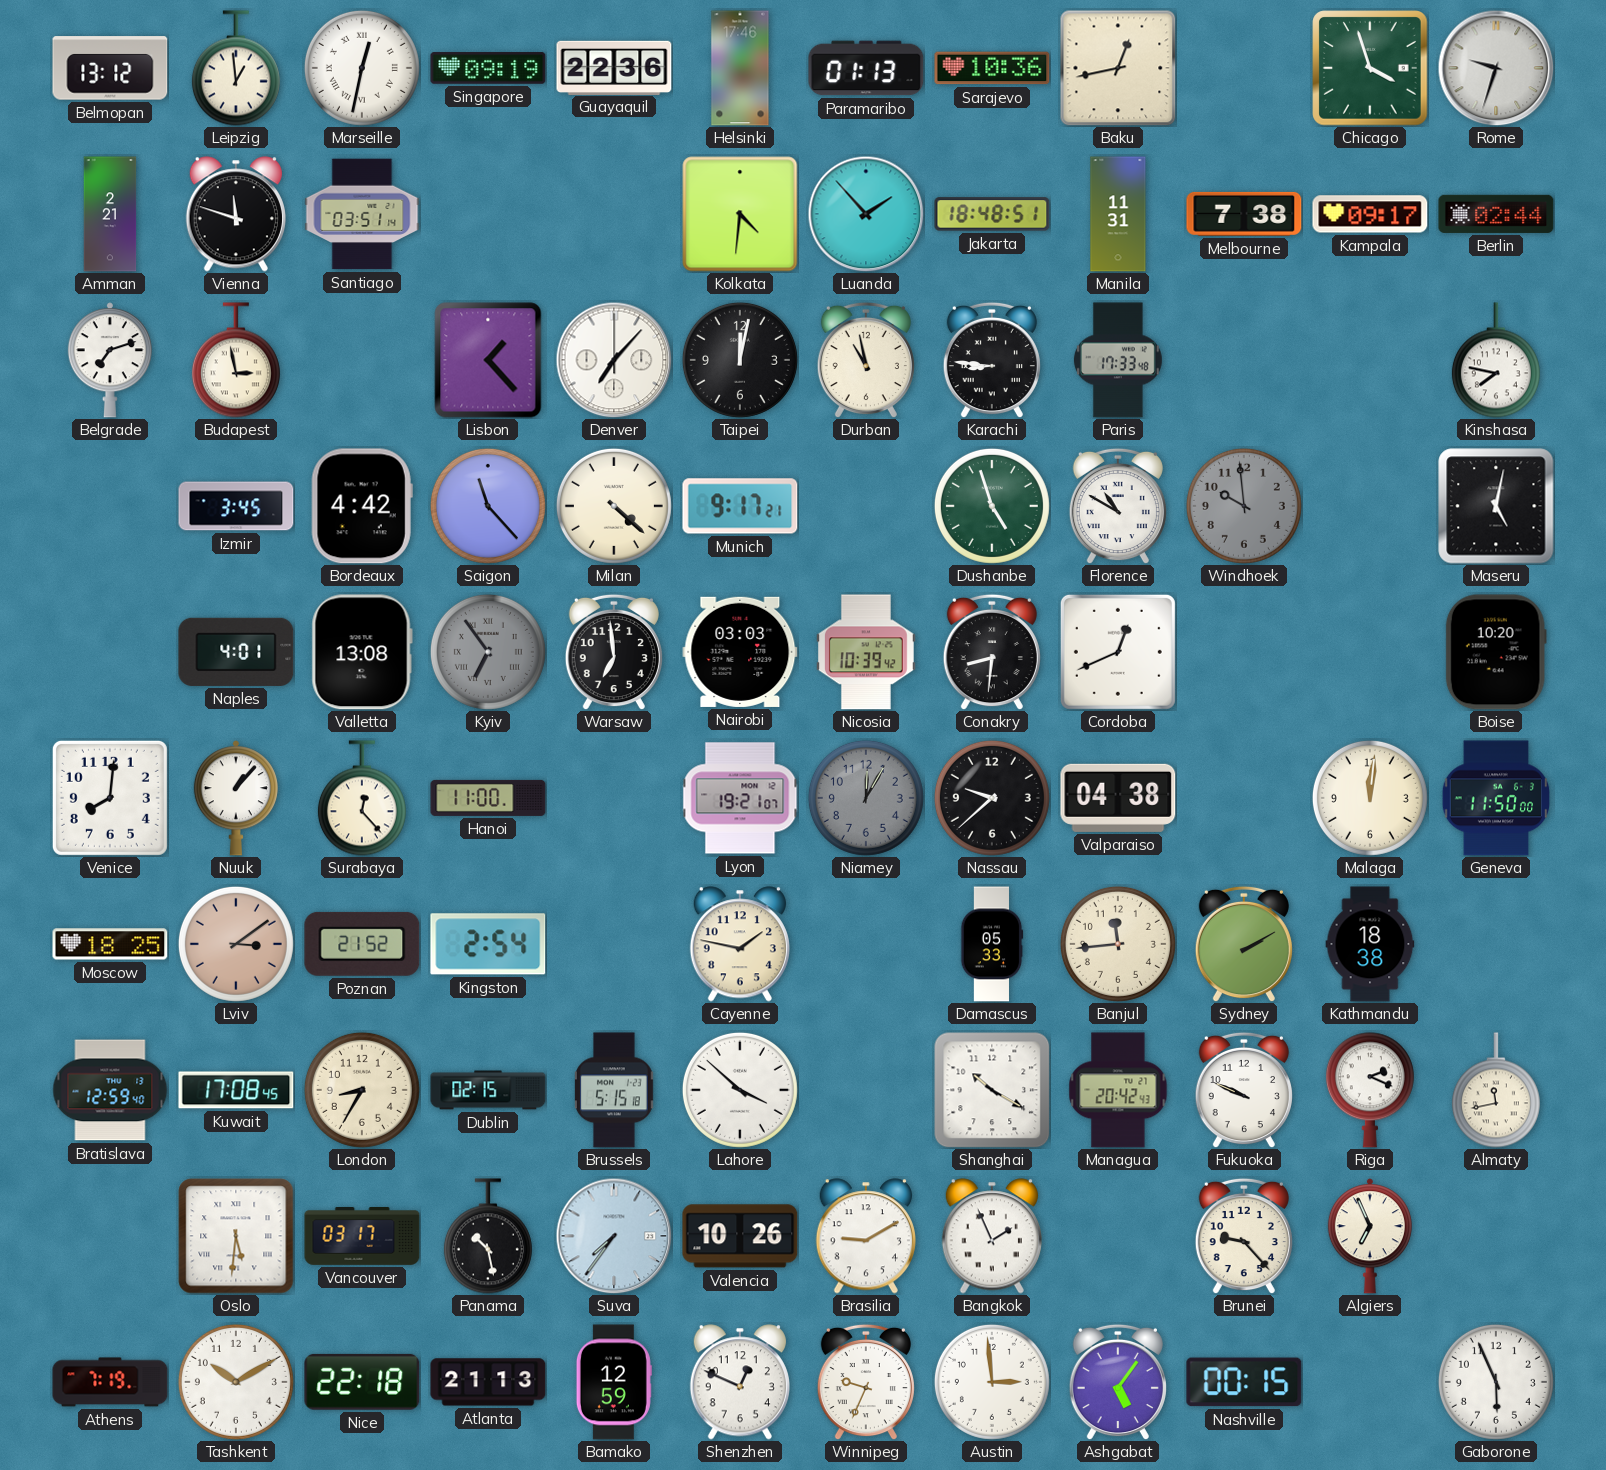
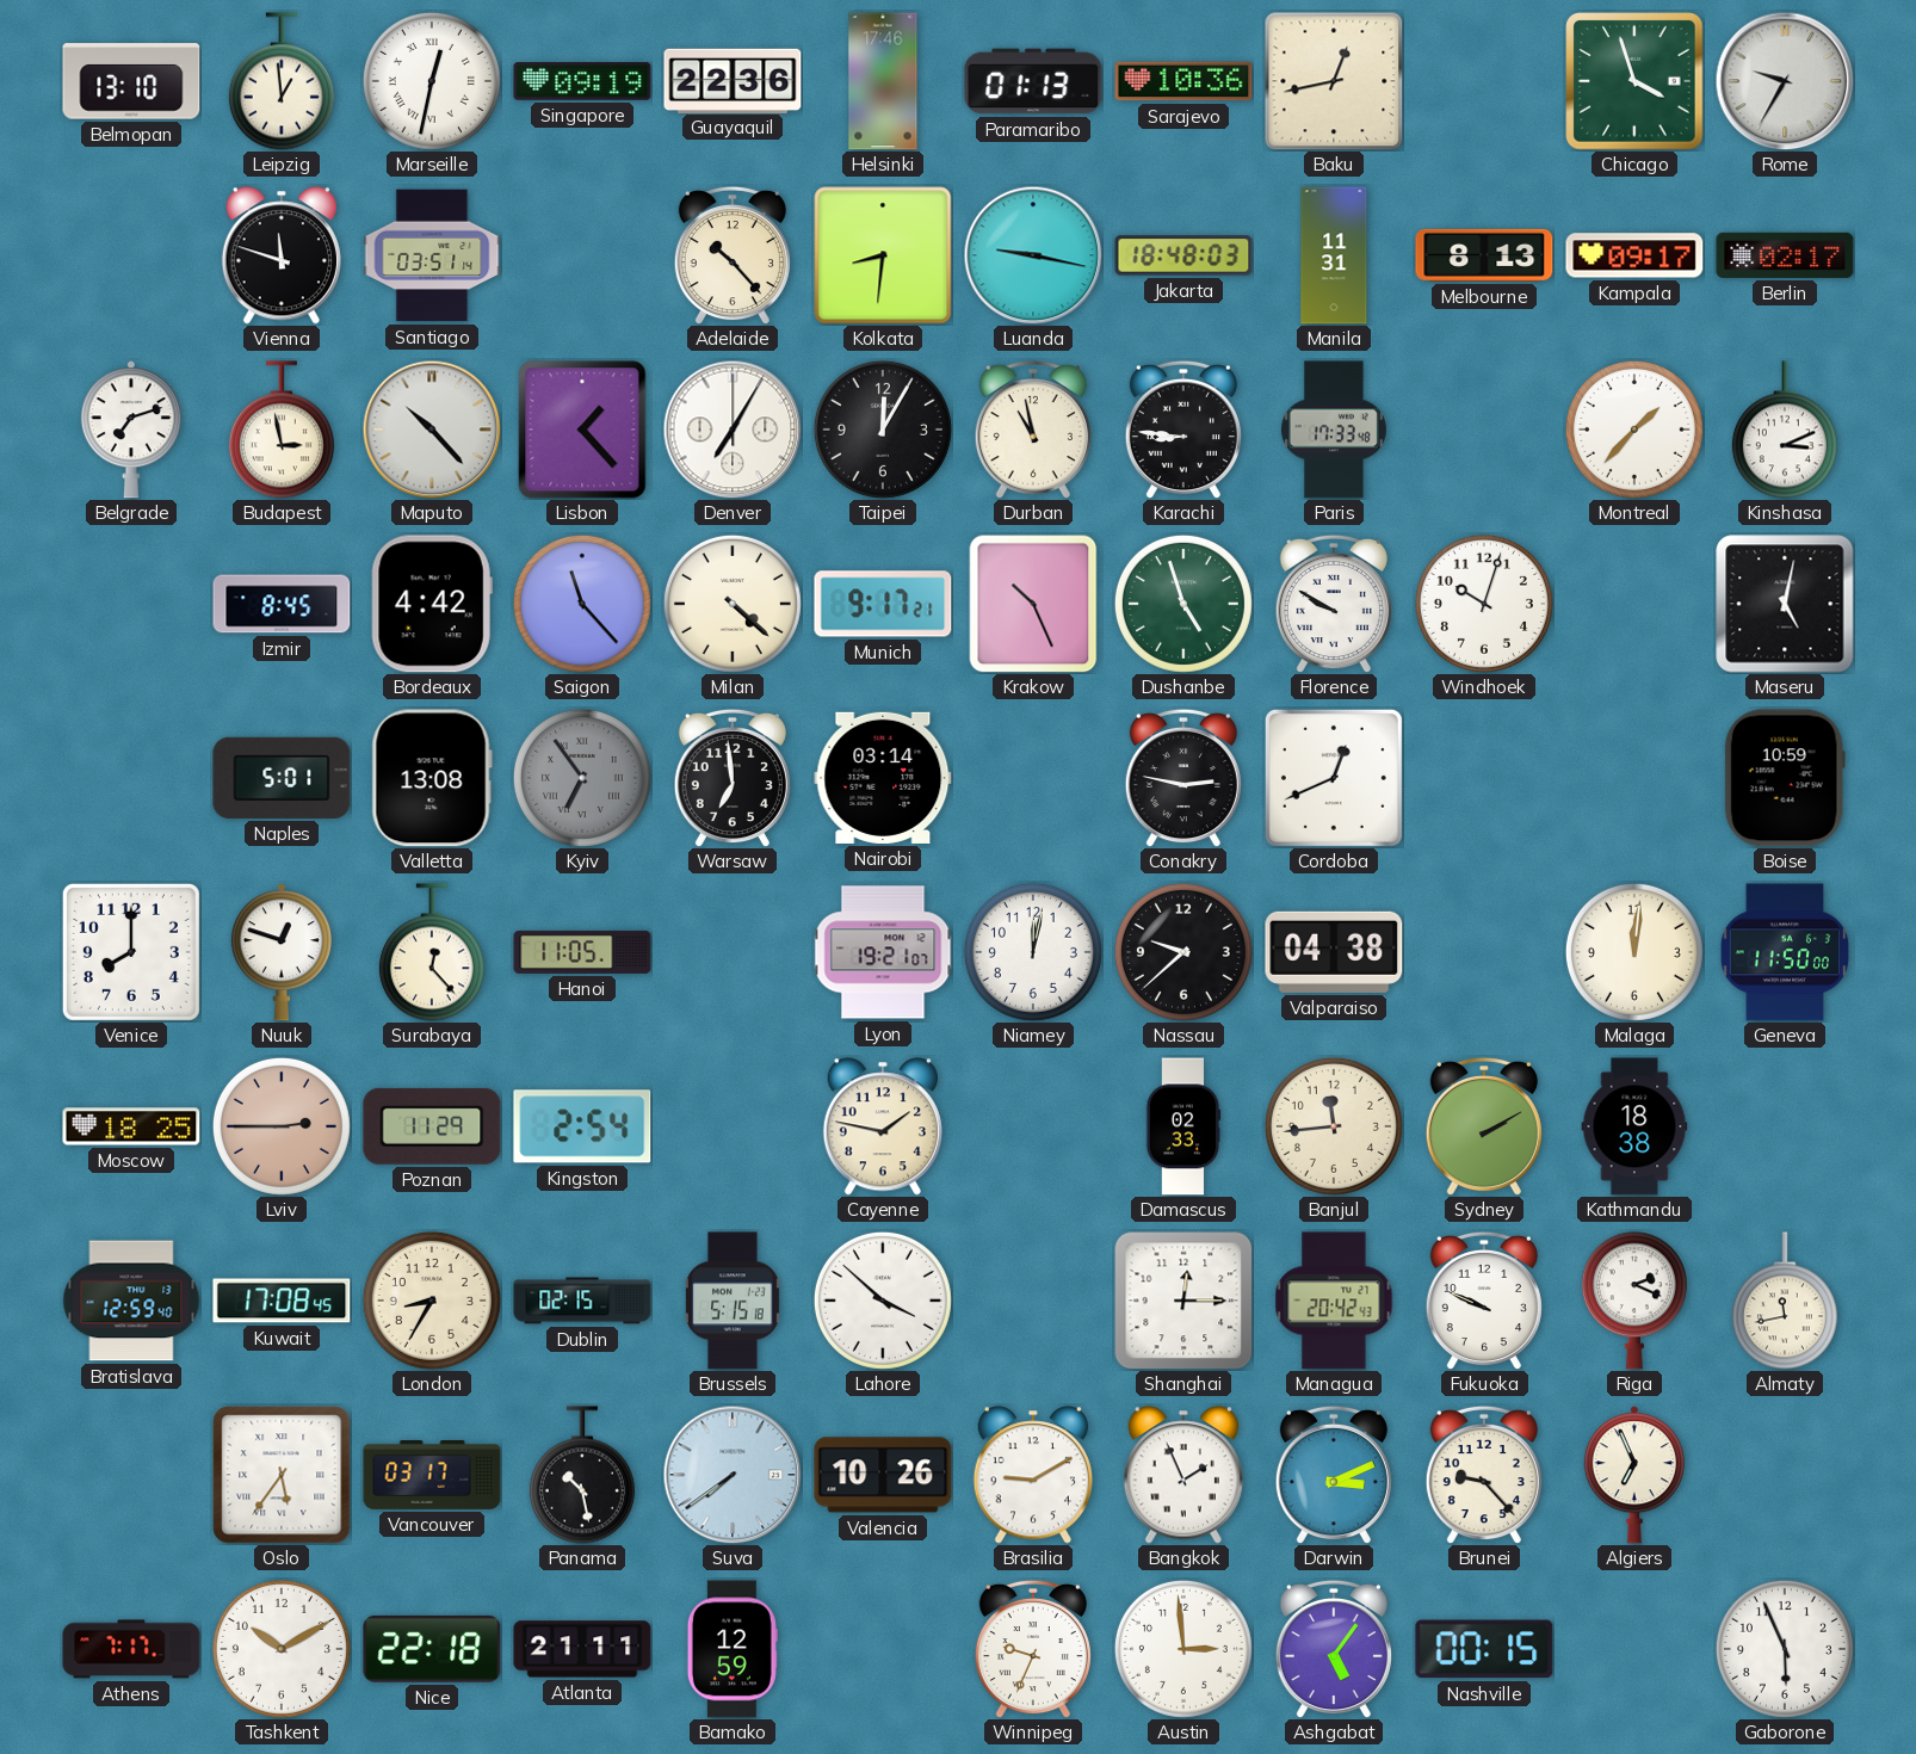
Belmopan: 13:12 -> 13:10 (131, 81)
Rome: 9:33 -> 9:35 (1785, 81)
Amman: 2:21 -> none (110, 214)
Adelaide: none -> 10:23 (733, 255)
Kolkata: 4:31 -> 8:31 (883, 255)
Luanda: 1:53 -> 9:17 (1033, 255)
Jakarta: 18:48:51 -> 18:48:03 (1183, 255)
Melbourne: 7:38 -> 8:13 (1484, 255)
Berlin: 02:44 -> 02:17 (1785, 255)
Maputo: none -> 10:23 (432, 430)
Denver: 7:07 -> 7:05 (733, 430)
Taipei: 12:02 -> 12:05 (883, 430)
Montreal: none -> 1:37 (1634, 430)
Kinshasa: 7:47 -> 3:11 (1785, 430)
Izmir: 3:45 -> 8:45 (282, 604)
Krakow: none -> 10:26 (1033, 604)
Florence: 10:50 -> 9:50 (1334, 604)
Windhoek: 9:59 -> 10:03 (1484, 604)
Windhoek dial: grey -> white (1484, 604)
Naples: 4:01 -> 5:01 (282, 778)
Nairobi: 03:03 -> 03:14 (883, 778)
Nicosia: 10:39 -> none (866, 652)
Conakry: 8:31 -> 2:47 (1183, 778)
Boise: 10:20 -> 10:59 (1785, 778)
Venice: 8:01 -> 8:00 (131, 952)
Nuuk: 1:07 -> 12:48 (282, 952)
Hanoi: 11:00 -> 11:05 (582, 952)
Niamey: 12:05 -> 12:02 (1033, 952)
Niamey dial: grey -> white (1033, 952)
Lviv: 3:09 -> 2:45 (282, 1126)
Poznan: 21:52 -> 11:29 (432, 1126)
Damascus: 05:33 -> 02:33 (1183, 1126)
Shanghai: 10:20 -> 12:15 (1183, 1301)
Oslo: 5:31 -> 5:36 (282, 1475)
Suva: 7:36 -> 7:39 (733, 1475)
Darwin: none -> 3:11 (1334, 1475)
Athens: 7:19 -> 7:17 (131, 1649)
Atlanta: 21:13 -> 21:11 (582, 1649)
Shenzhen: 12:49 -> none (740, 1382)
